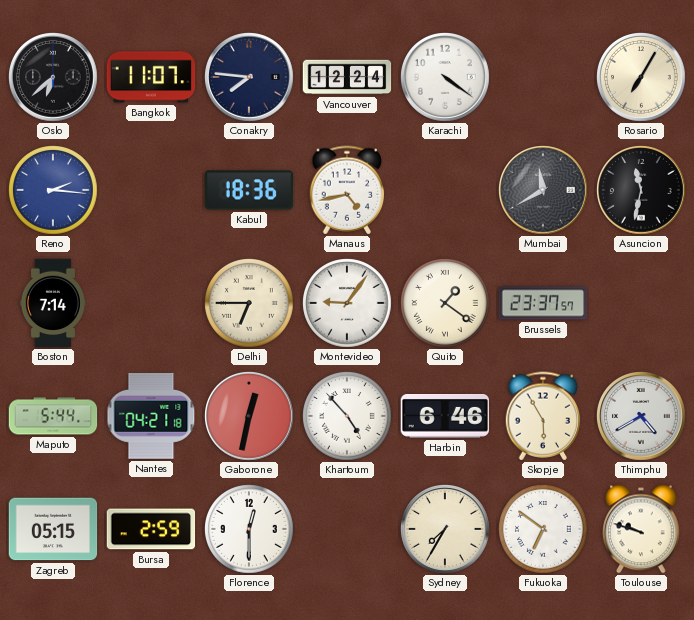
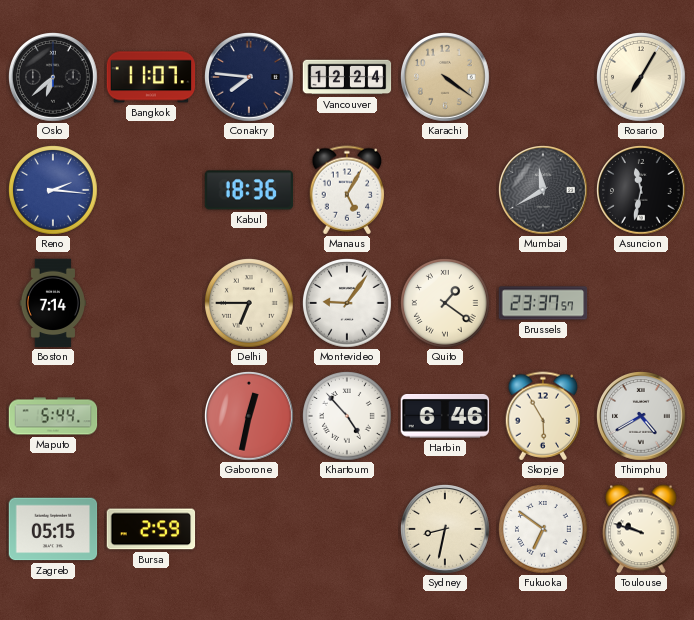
Karachi dial: white -> champagne (446, 78)
Manaus: 4:43 -> 5:05 (347, 190)
Nantes: 04:21 -> none (151, 416)
Florence: 12:30 -> none (250, 530)
Sydney: 7:35 -> 8:32 (446, 530)
